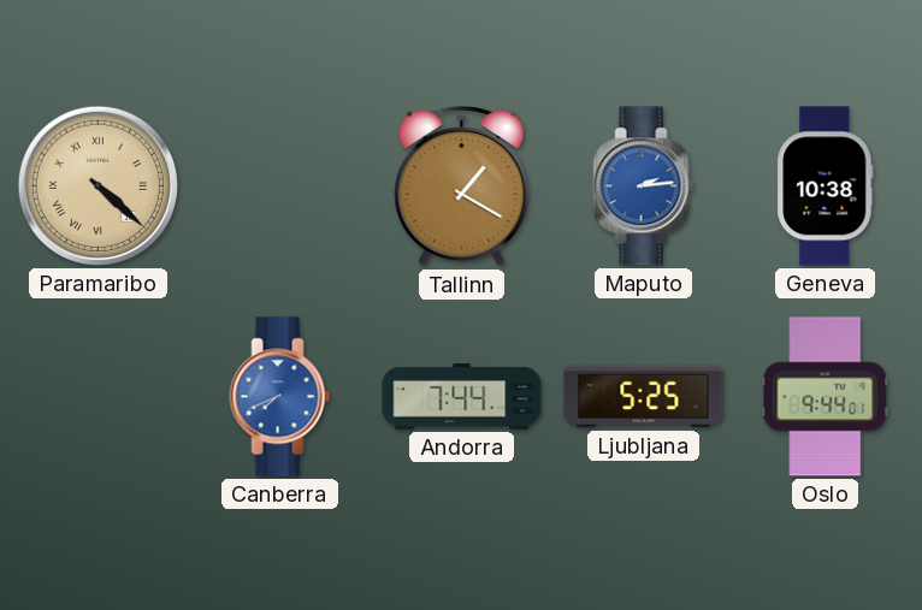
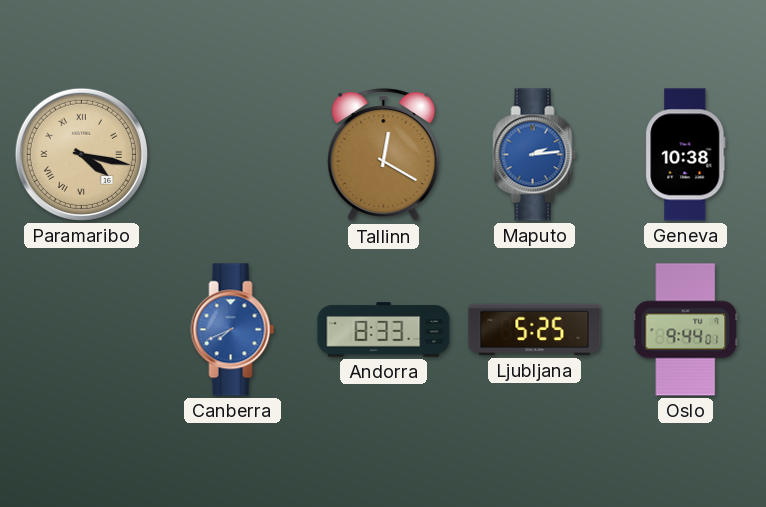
Paramaribo: 4:22 -> 4:17 (81, 154)
Tallinn: 1:20 -> 12:20 (384, 155)
Andorra: 7:44 -> 8:33 (384, 330)
